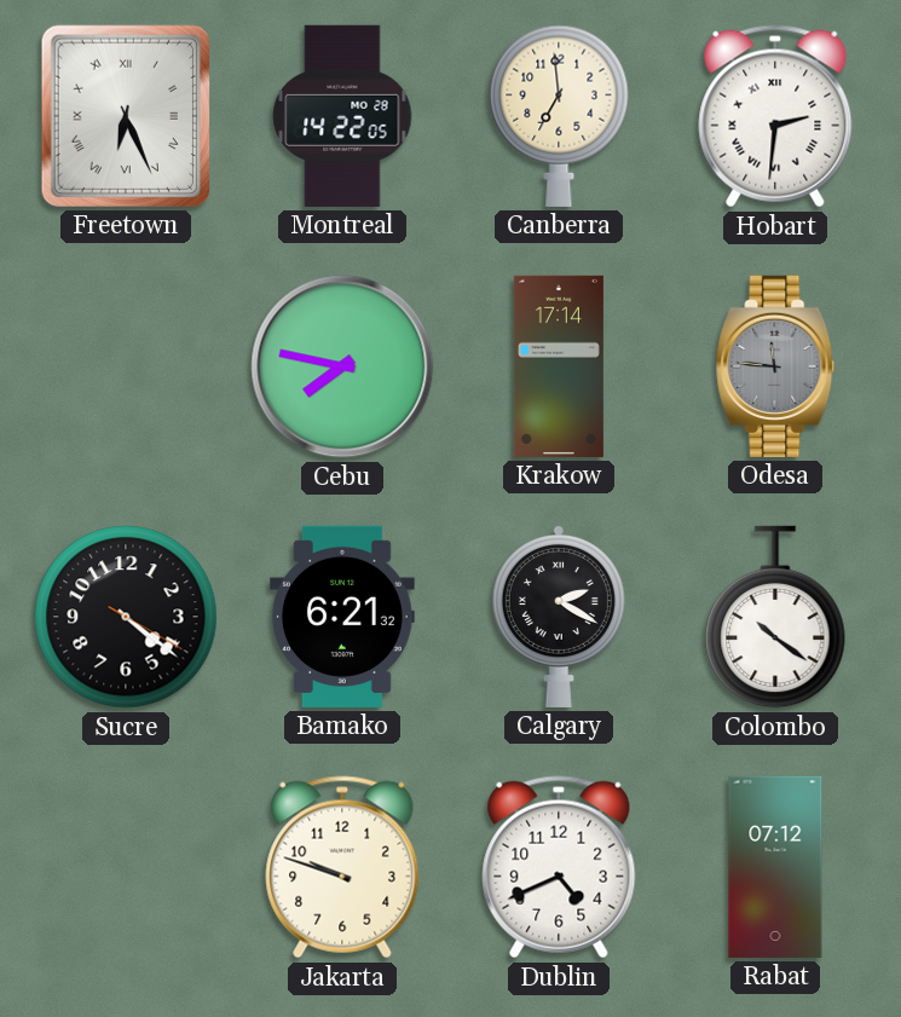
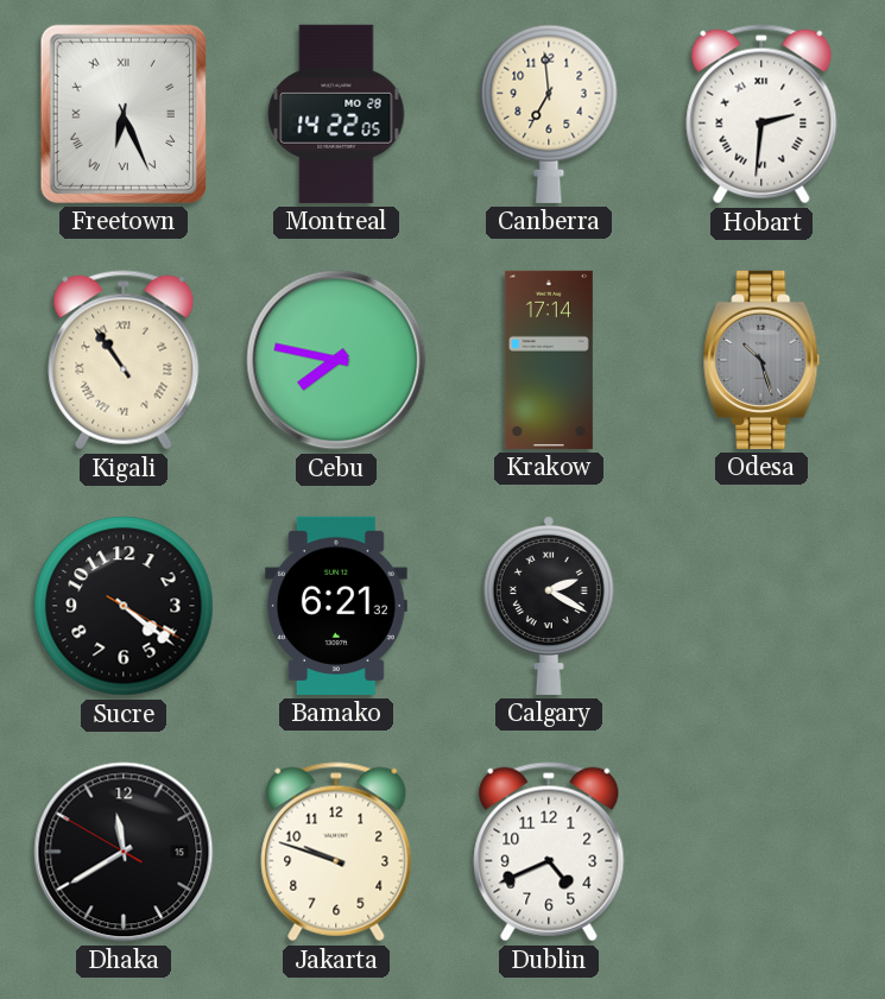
Kigali: none -> 10:54 (124, 360)
Odesa: 11:46 -> 10:27 (761, 360)
Colombo: 10:21 -> none (775, 617)
Dhaka: none -> 11:39 (124, 852)
Rabat: 07:12 -> none (775, 867)
